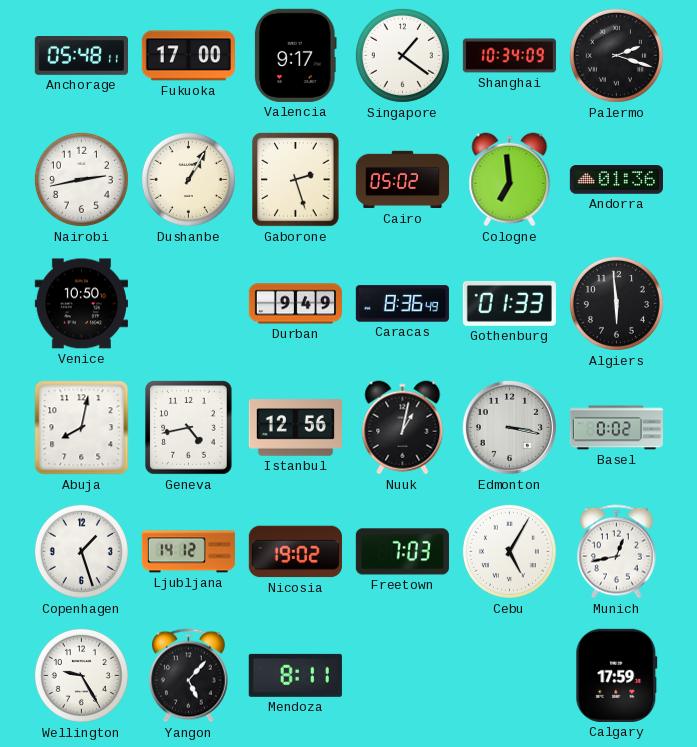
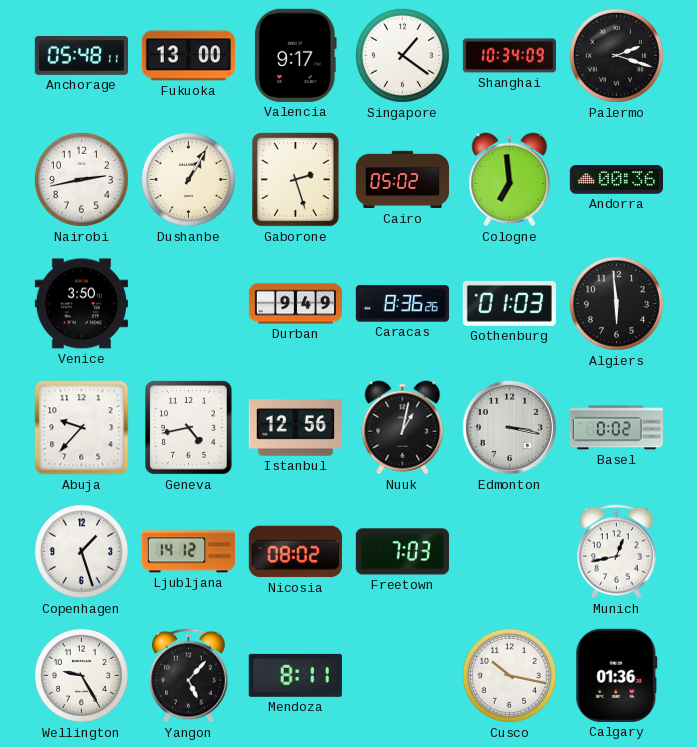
Fukuoka: 17:00 -> 13:00 (188, 56)
Andorra: 01:36 -> 00:36 (616, 180)
Venice: 10:50 -> 3:50 (81, 304)
Caracas: 8:36:49 -> 8:36:26 (402, 304)
Gothenburg: 01:33 -> 01:03 (509, 304)
Abuja: 8:02 -> 9:37 (82, 428)
Nicosia: 19:02 -> 08:02 (295, 552)
Cebu: 5:05 -> none (509, 551)
Cusco: none -> 10:17 (509, 675)
Calgary: 17:59 -> 01:36 (617, 675)
